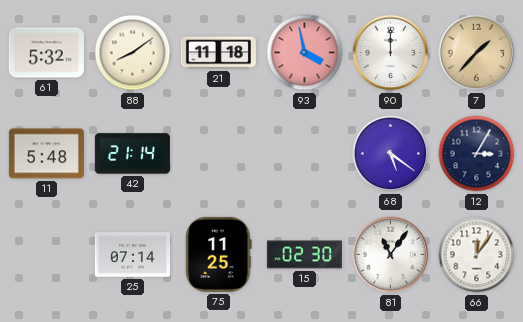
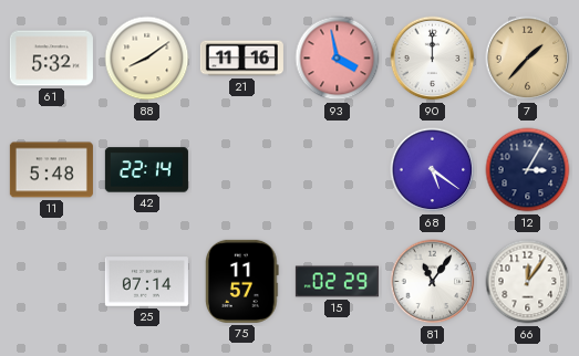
21: 11:18 -> 11:16 (241, 59)
42: 21:14 -> 22:14 (146, 170)
75: 11:25 -> 11:57 (242, 281)
15: 02:30 -> 02:29 (337, 282)
